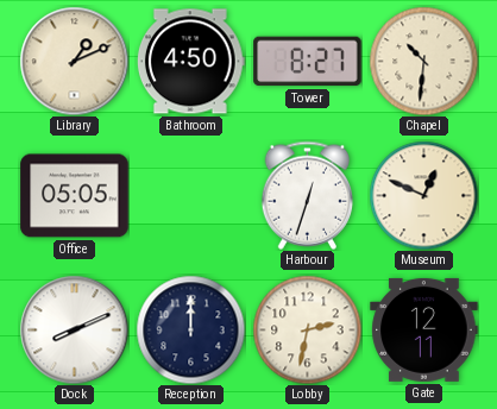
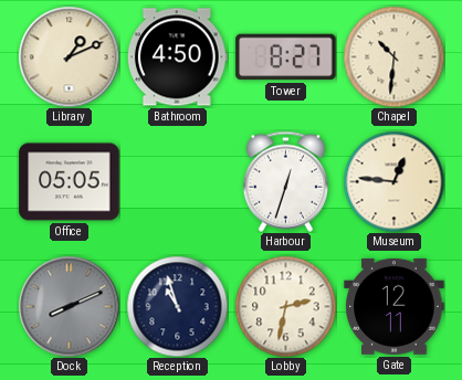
Museum: 12:49 -> 12:46 (393, 181)
Dock dial: white -> grey (69, 306)
Reception: 12:00 -> 10:57 (177, 306)
